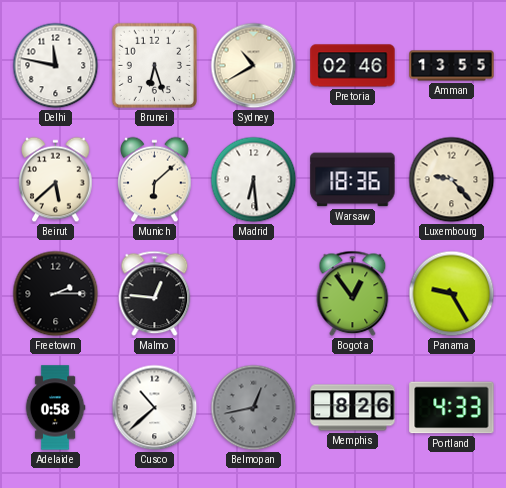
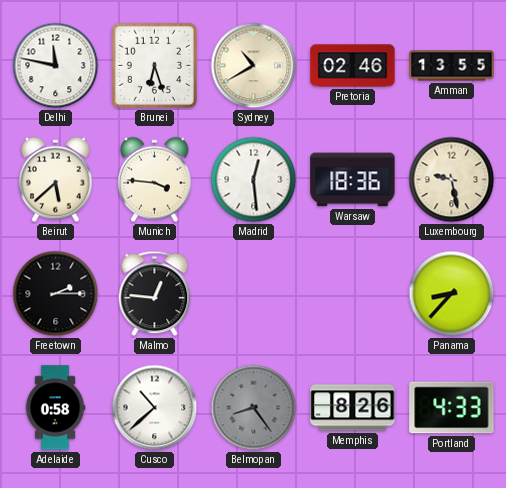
Munich: 6:08 -> 3:46 (155, 180)
Madrid: 6:29 -> 12:29 (254, 180)
Luxembourg: 9:23 -> 9:28 (452, 180)
Bogota: 12:54 -> none (353, 294)
Panama: 9:25 -> 8:37 (452, 294)
Belmopan: 12:43 -> 8:24 (254, 408)
